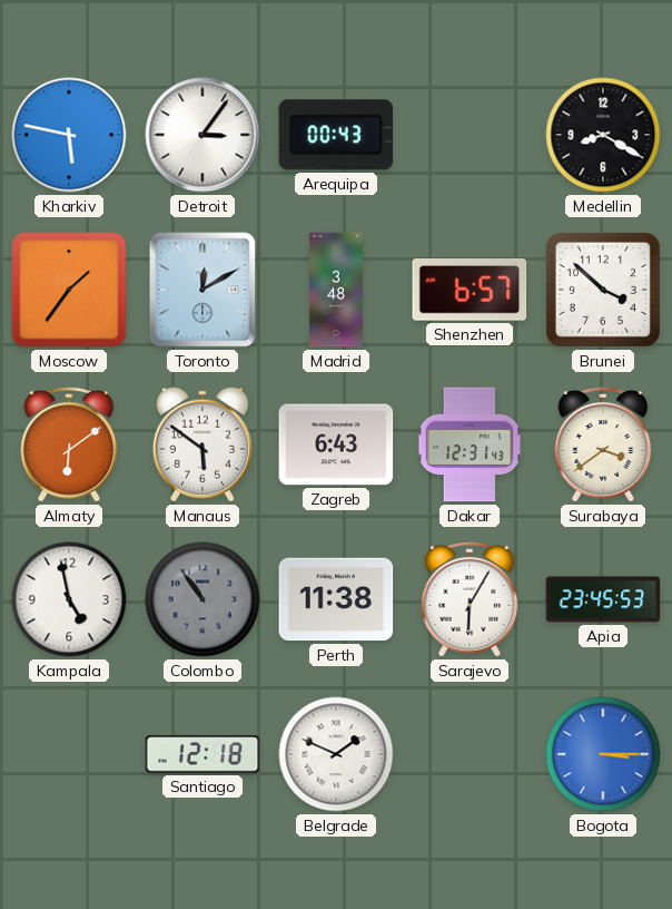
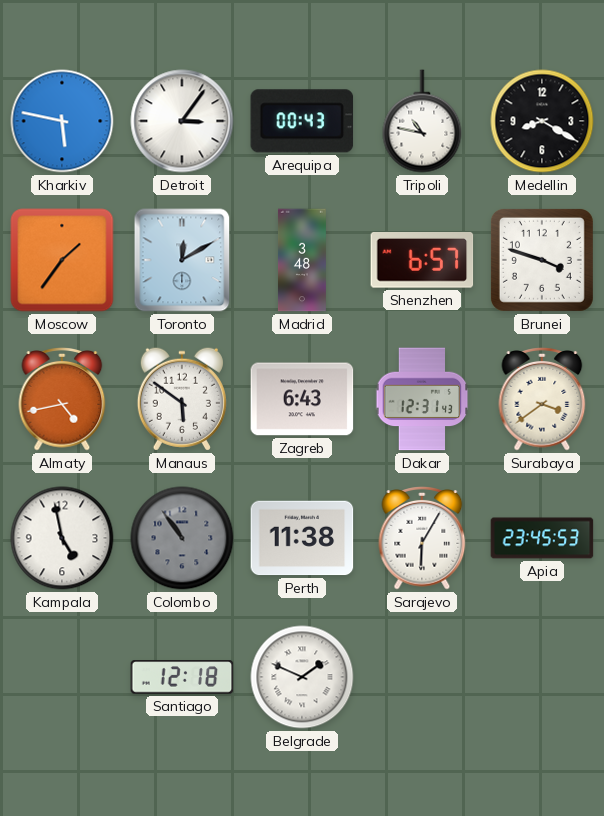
Tripoli: none -> 10:47 (422, 121)
Brunei: 3:52 -> 3:48 (542, 260)
Almaty: 6:09 -> 4:43 (62, 400)
Bogota: 3:15 -> none (603, 754)
